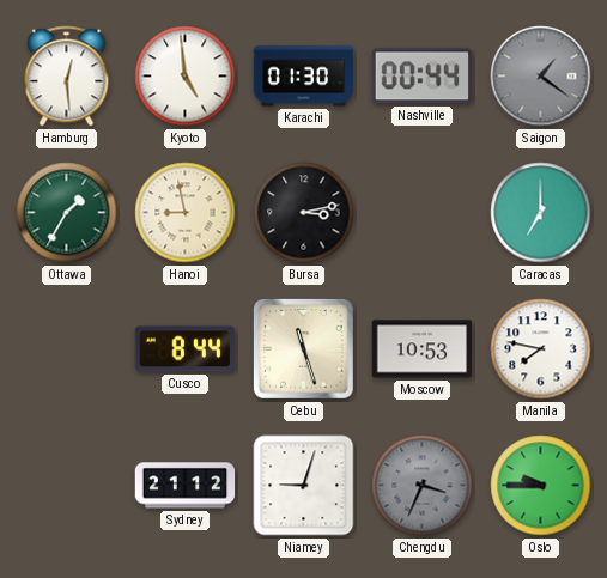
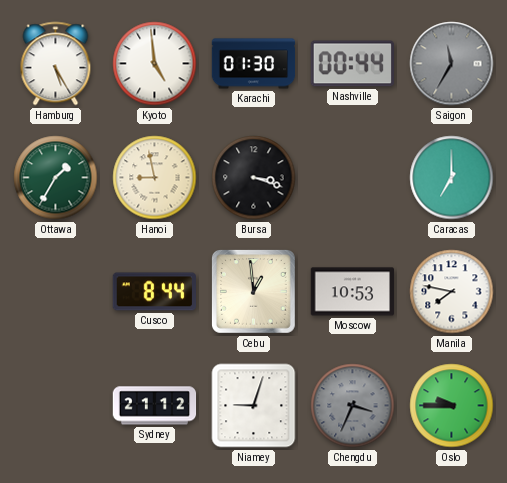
Hamburg: 12:29 -> 5:25 (56, 64)
Saigon: 1:21 -> 11:35 (452, 64)
Bursa: 3:13 -> 3:18 (254, 178)
Cebu: 11:27 -> 12:59 (254, 292)
